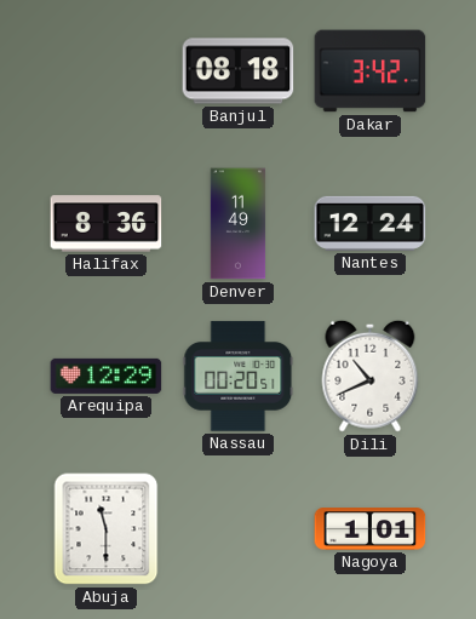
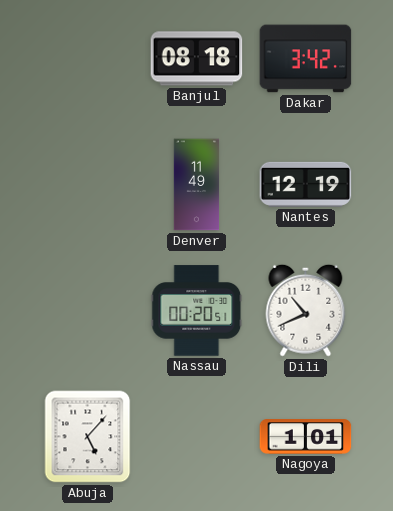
Halifax: 8:36 -> none (107, 224)
Nantes: 12:24 -> 12:19 (306, 184)
Arequipa: 12:29 -> none (107, 376)
Abuja: 11:30 -> 5:07 (88, 437)
